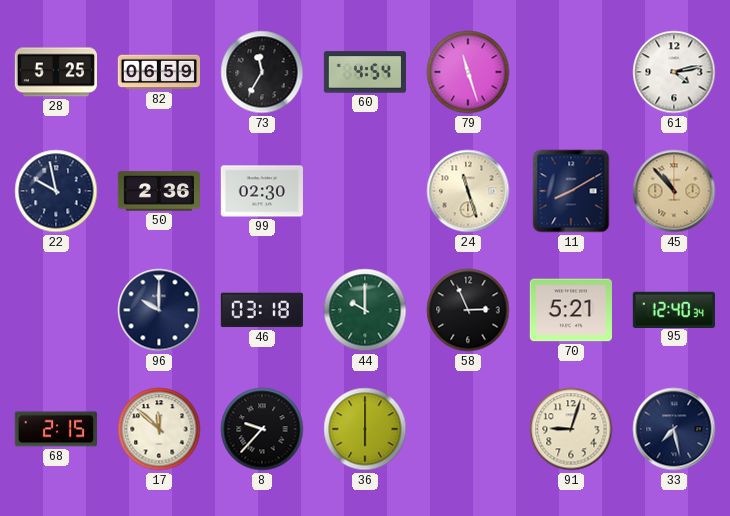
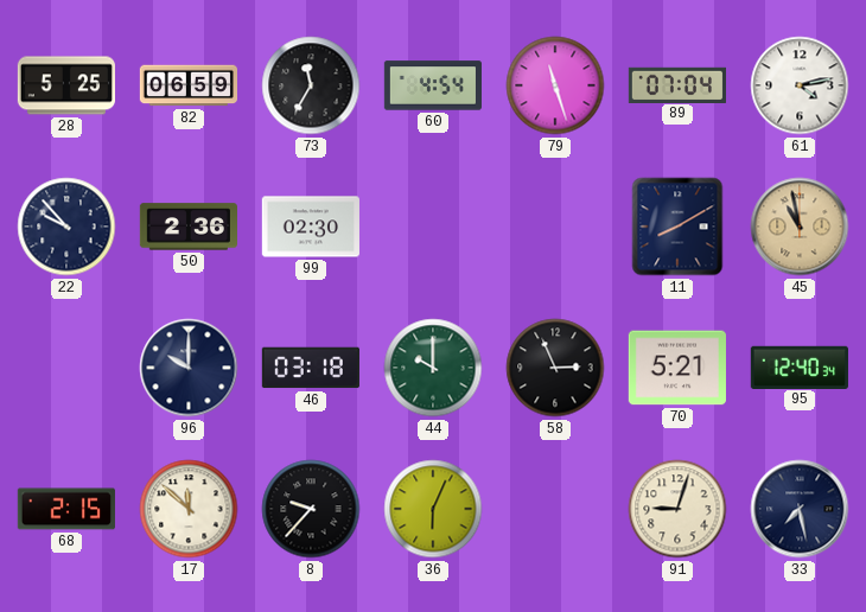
89: none -> 07:04 (676, 84)
22: 9:58 -> 9:53 (66, 227)
24: 11:27 -> none (468, 191)
45: 10:53 -> 10:58 (800, 227)
36: 6:00 -> 6:04 (433, 509)
